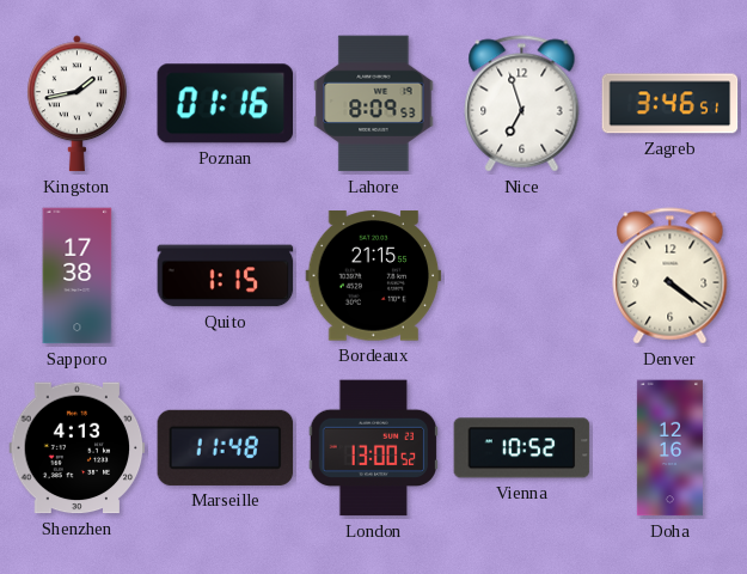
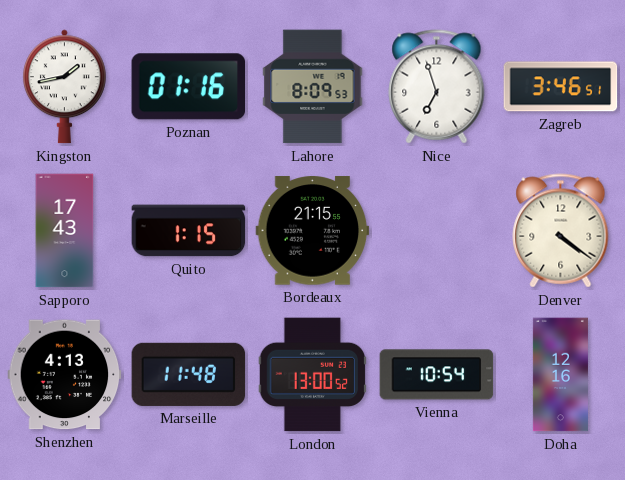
Sapporo: 17:38 -> 17:43 (65, 231)
Vienna: 10:52 -> 10:54 (437, 375)
